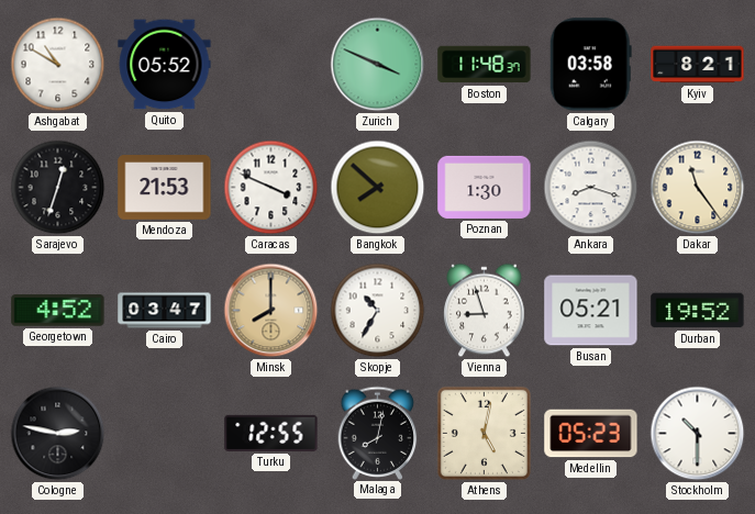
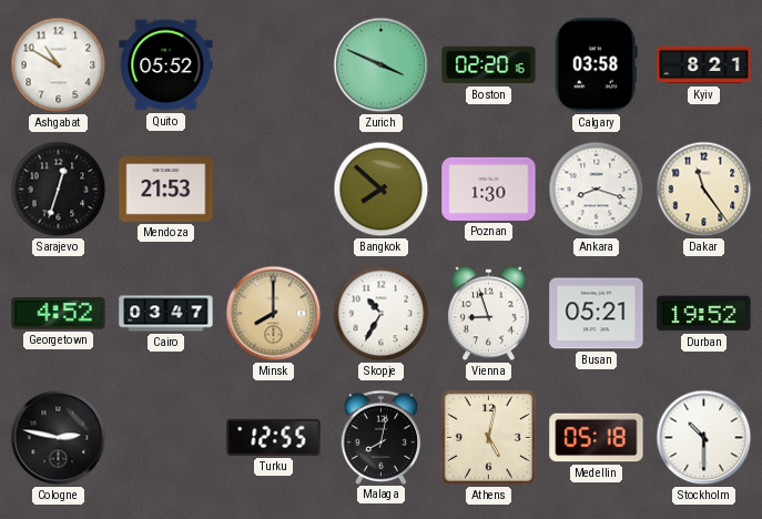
Boston: 11:48 -> 02:20 (489, 65)
Caracas: 3:49 -> none (271, 188)
Medellin: 05:23 -> 05:18 (597, 438)
